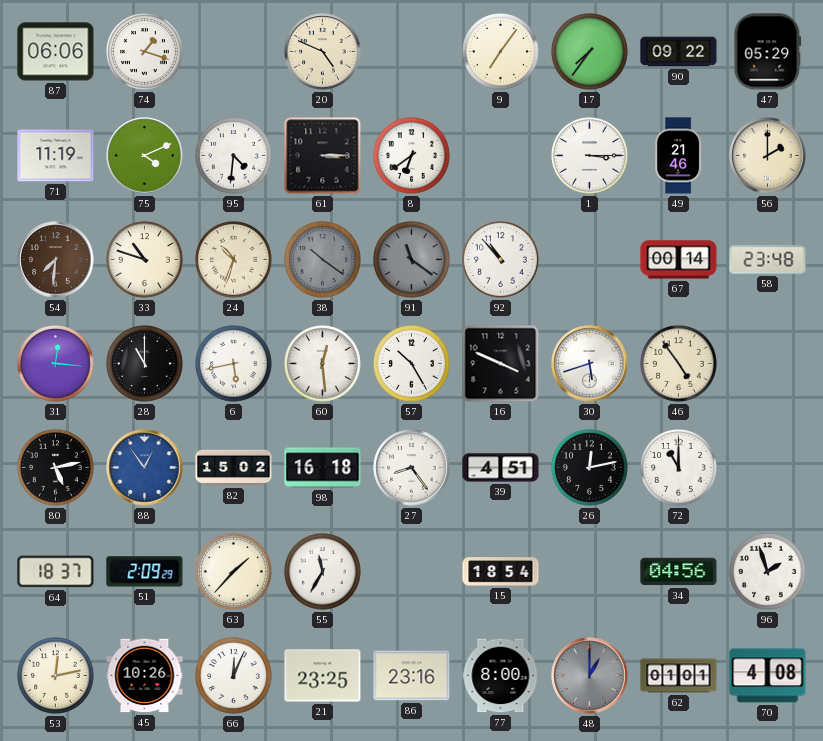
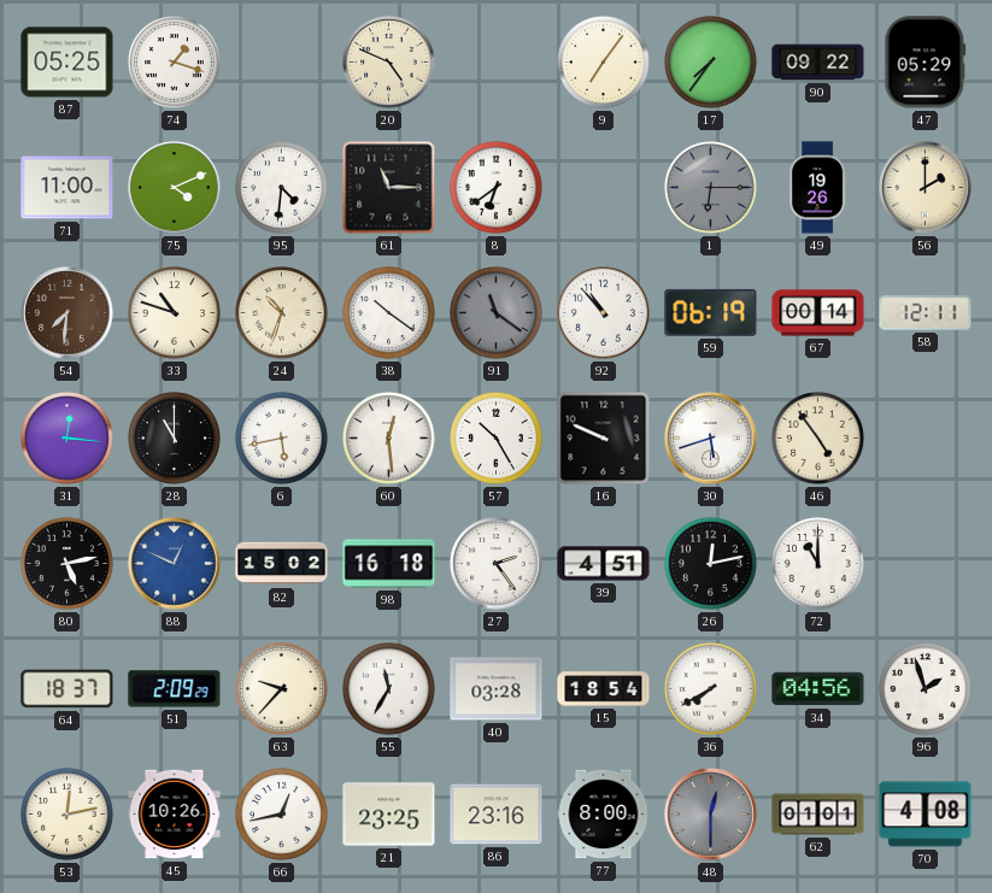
87: 06:06 -> 05:25 (67, 63)
71: 11:19 -> 11:00 (67, 188)
61: 3:15 -> 11:15 (389, 188)
1: 3:15 -> 6:15 (711, 188)
1 dial: white -> grey (711, 188)
49: 21:46 -> 19:26 (817, 188)
38 dial: grey -> white (389, 313)
59: none -> 06:19 (711, 312)
58: 23:48 -> 12:11 (926, 313)
16: 3:49 -> 9:49 (604, 439)
88: 12:54 -> 12:49 (175, 564)
27: 8:24 -> 2:24 (497, 564)
63: 1:37 -> 9:37 (282, 689)
40: none -> 03:28 (497, 689)
36: none -> 7:40 (711, 689)
66: 12:04 -> 12:43 (282, 815)
48: 1:00 -> 12:30 (711, 815)
